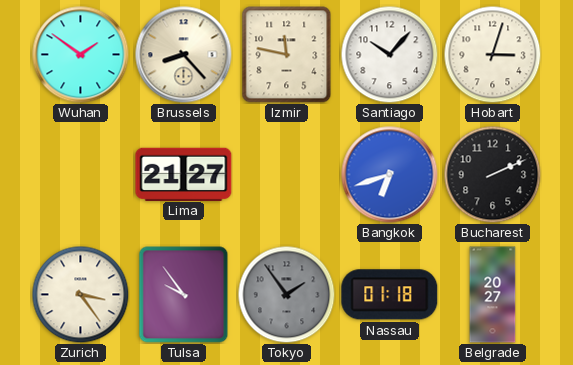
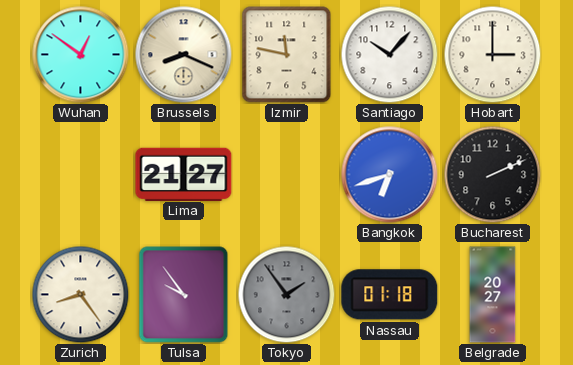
Wuhan: 1:51 -> 12:51 (81, 55)
Brussels: 8:23 -> 8:19 (184, 55)
Hobart: 3:03 -> 3:00 (492, 54)
Zurich: 3:24 -> 8:24 (80, 294)
